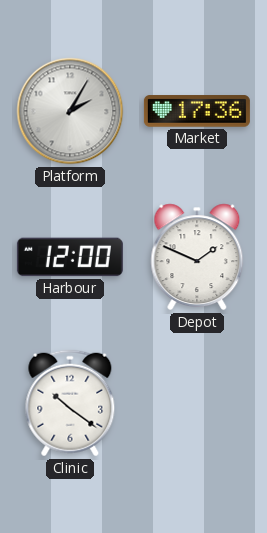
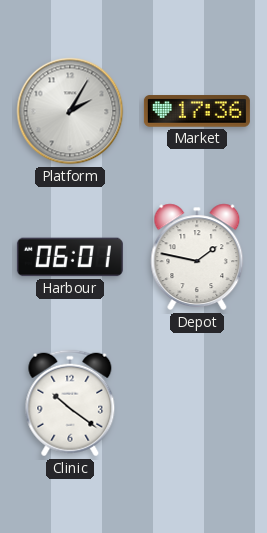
Harbour: 12:00 -> 06:01 (70, 257)
Depot: 1:49 -> 1:47 (197, 257)
